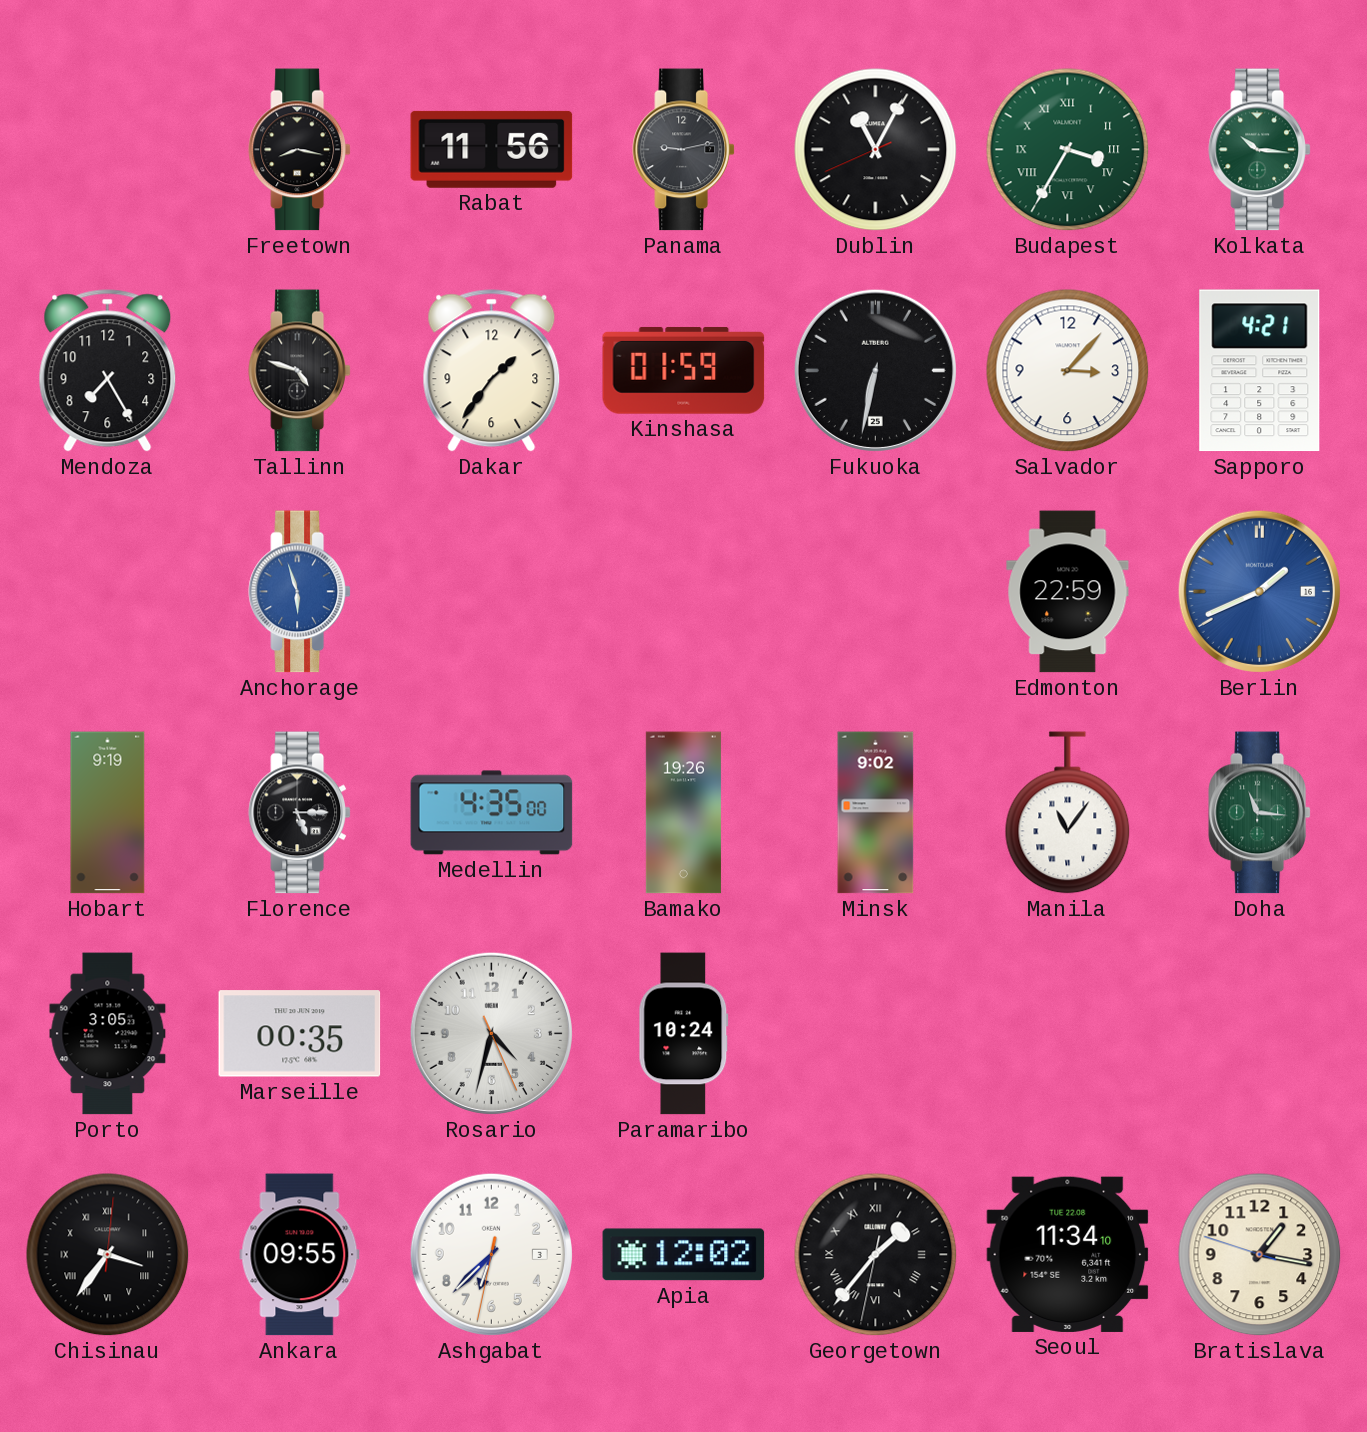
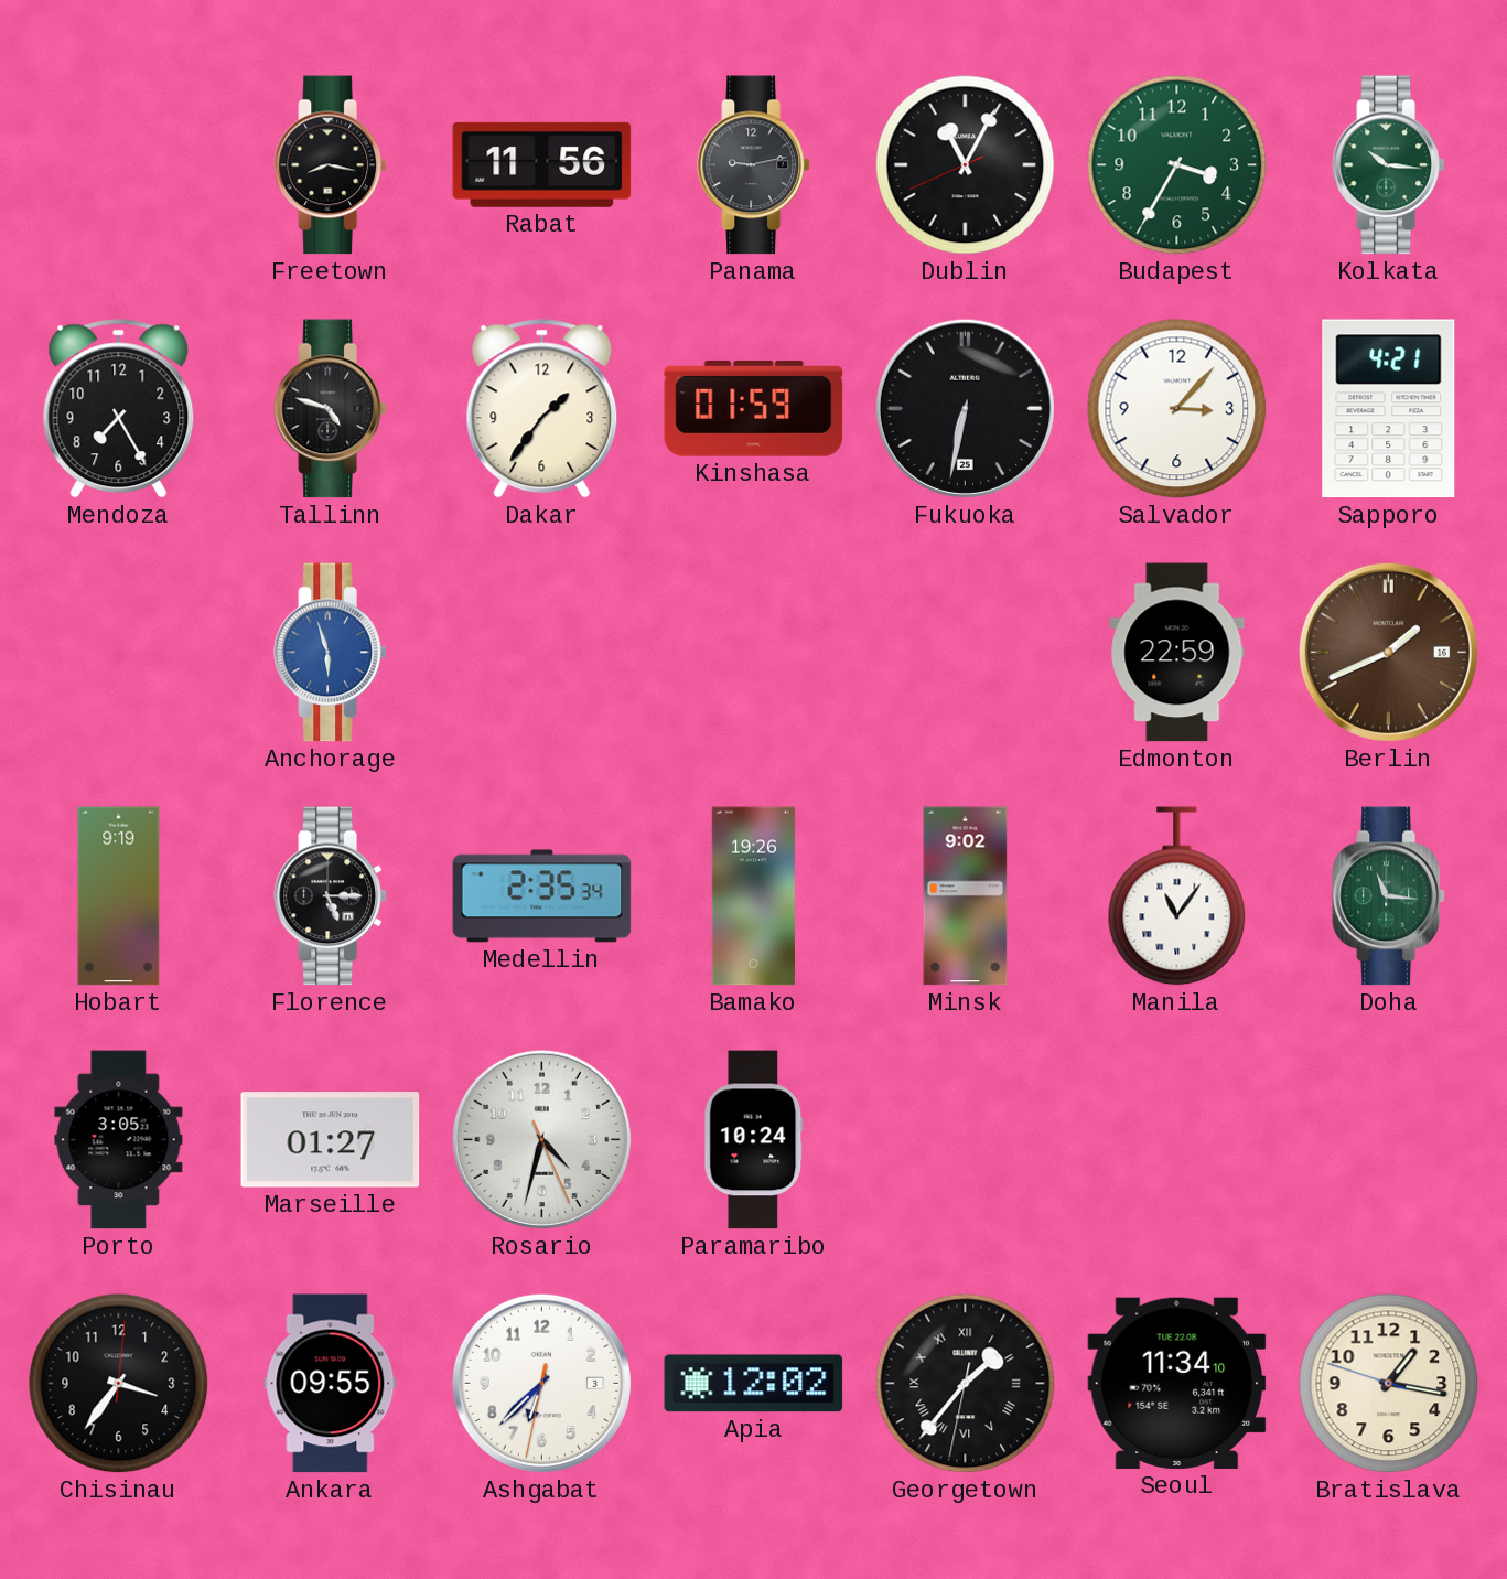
Budapest numerals: Roman -> Arabic (1177, 165)
Berlin dial: blue -> brown (1388, 652)
Medellin: 4:35 -> 2:35 (542, 896)
Marseille: 00:35 -> 01:27 (331, 1140)
Chisinau numerals: Roman -> Arabic (119, 1384)
